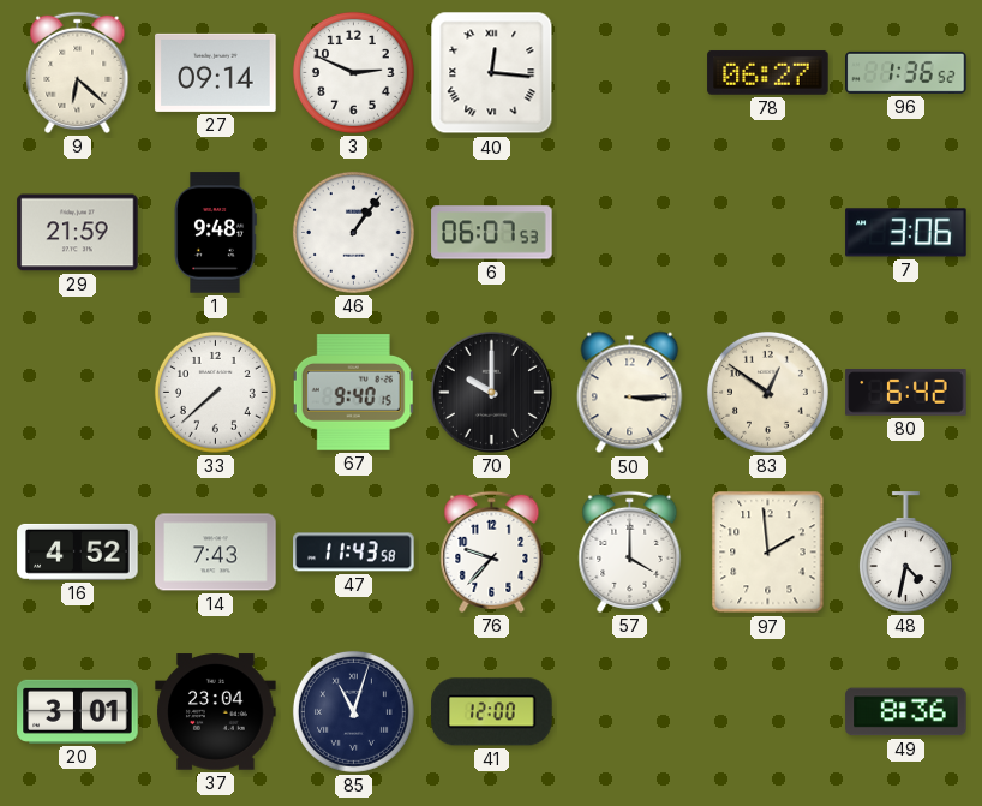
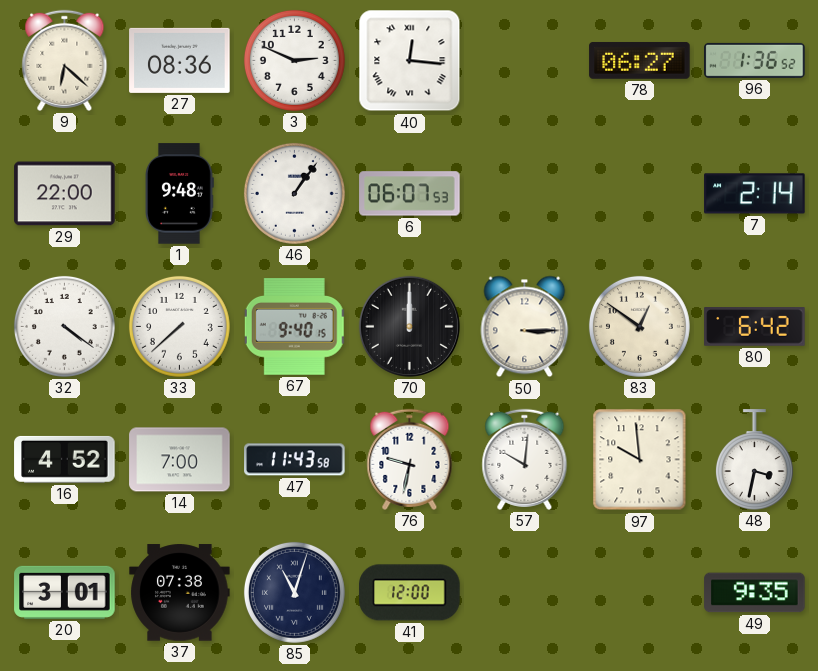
27: 09:14 -> 08:36 (180, 60)
29: 21:59 -> 22:00 (65, 194)
7: 3:06 -> 2:14 (755, 194)
32: none -> 4:21 (64, 326)
70: 10:00 -> 12:00 (409, 326)
14: 7:43 -> 7:00 (180, 460)
76: 9:37 -> 9:32 (410, 459)
57: 4:00 -> 10:01 (525, 459)
97: 1:59 -> 9:59 (640, 460)
48: 4:32 -> 3:32 (754, 460)
37: 23:04 -> 07:38 (180, 593)
49: 8:36 -> 9:35 (755, 593)
